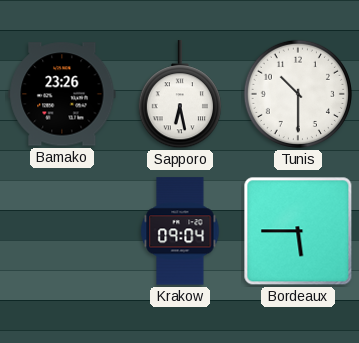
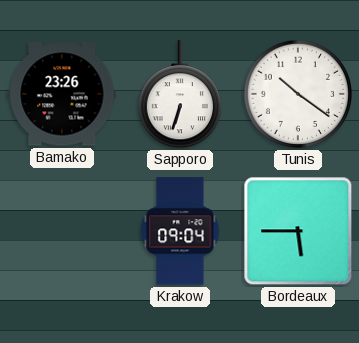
Sapporo: 6:28 -> 6:33 (180, 95)
Tunis: 10:30 -> 10:21 (298, 94)
